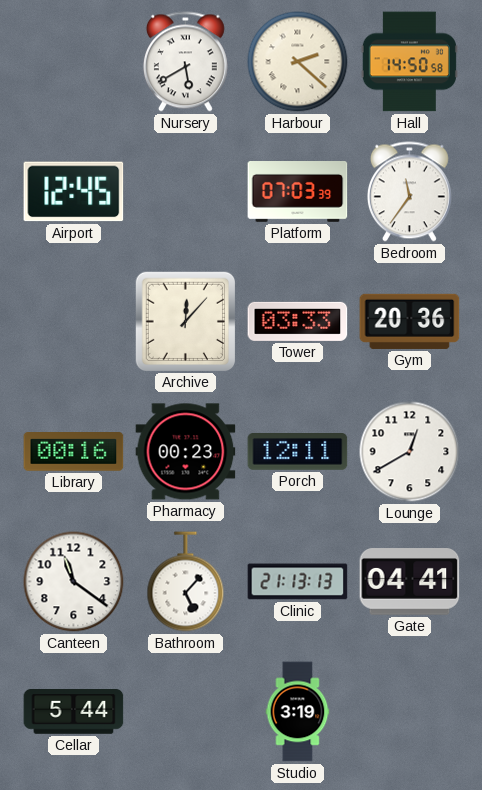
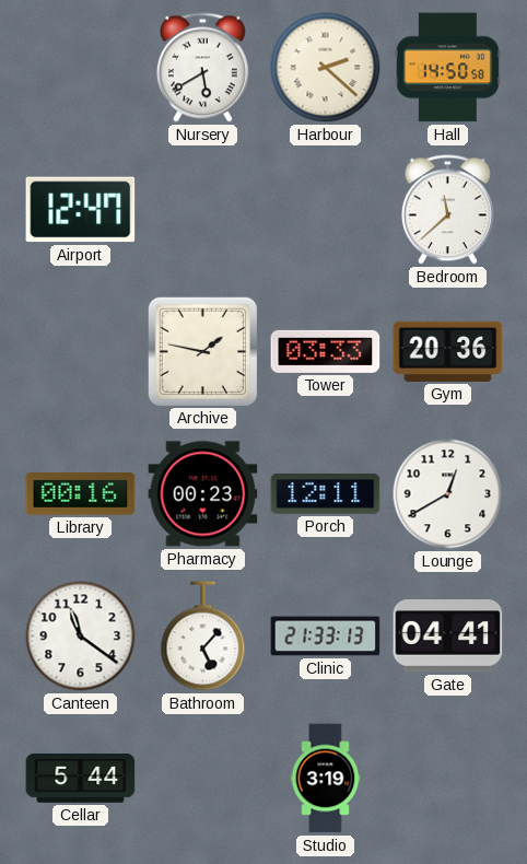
Airport: 12:45 -> 12:47 (81, 210)
Platform: 07:03 -> none (298, 192)
Bedroom: 11:36 -> 11:38 (447, 210)
Archive: 12:07 -> 1:47 (202, 351)
Clinic: 21:13 -> 21:33 (326, 637)
